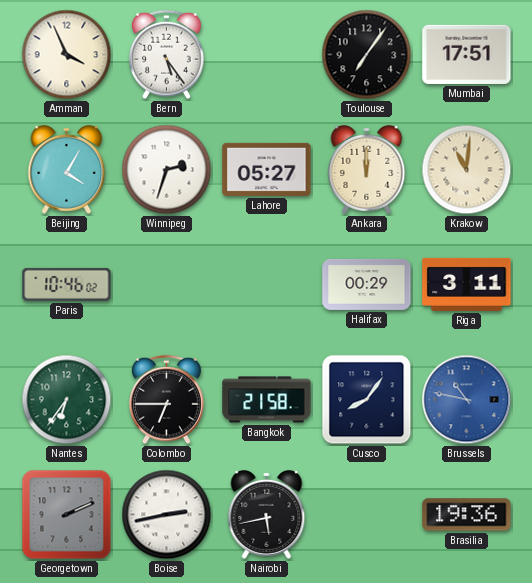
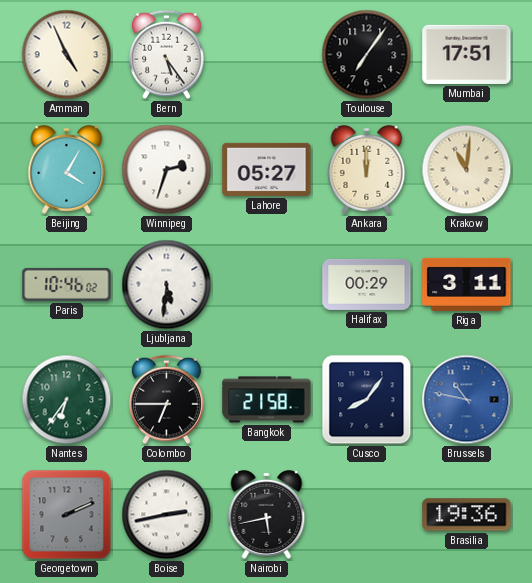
Amman: 3:56 -> 4:56 (67, 55)
Ljubljana: none -> 5:31 (167, 285)
